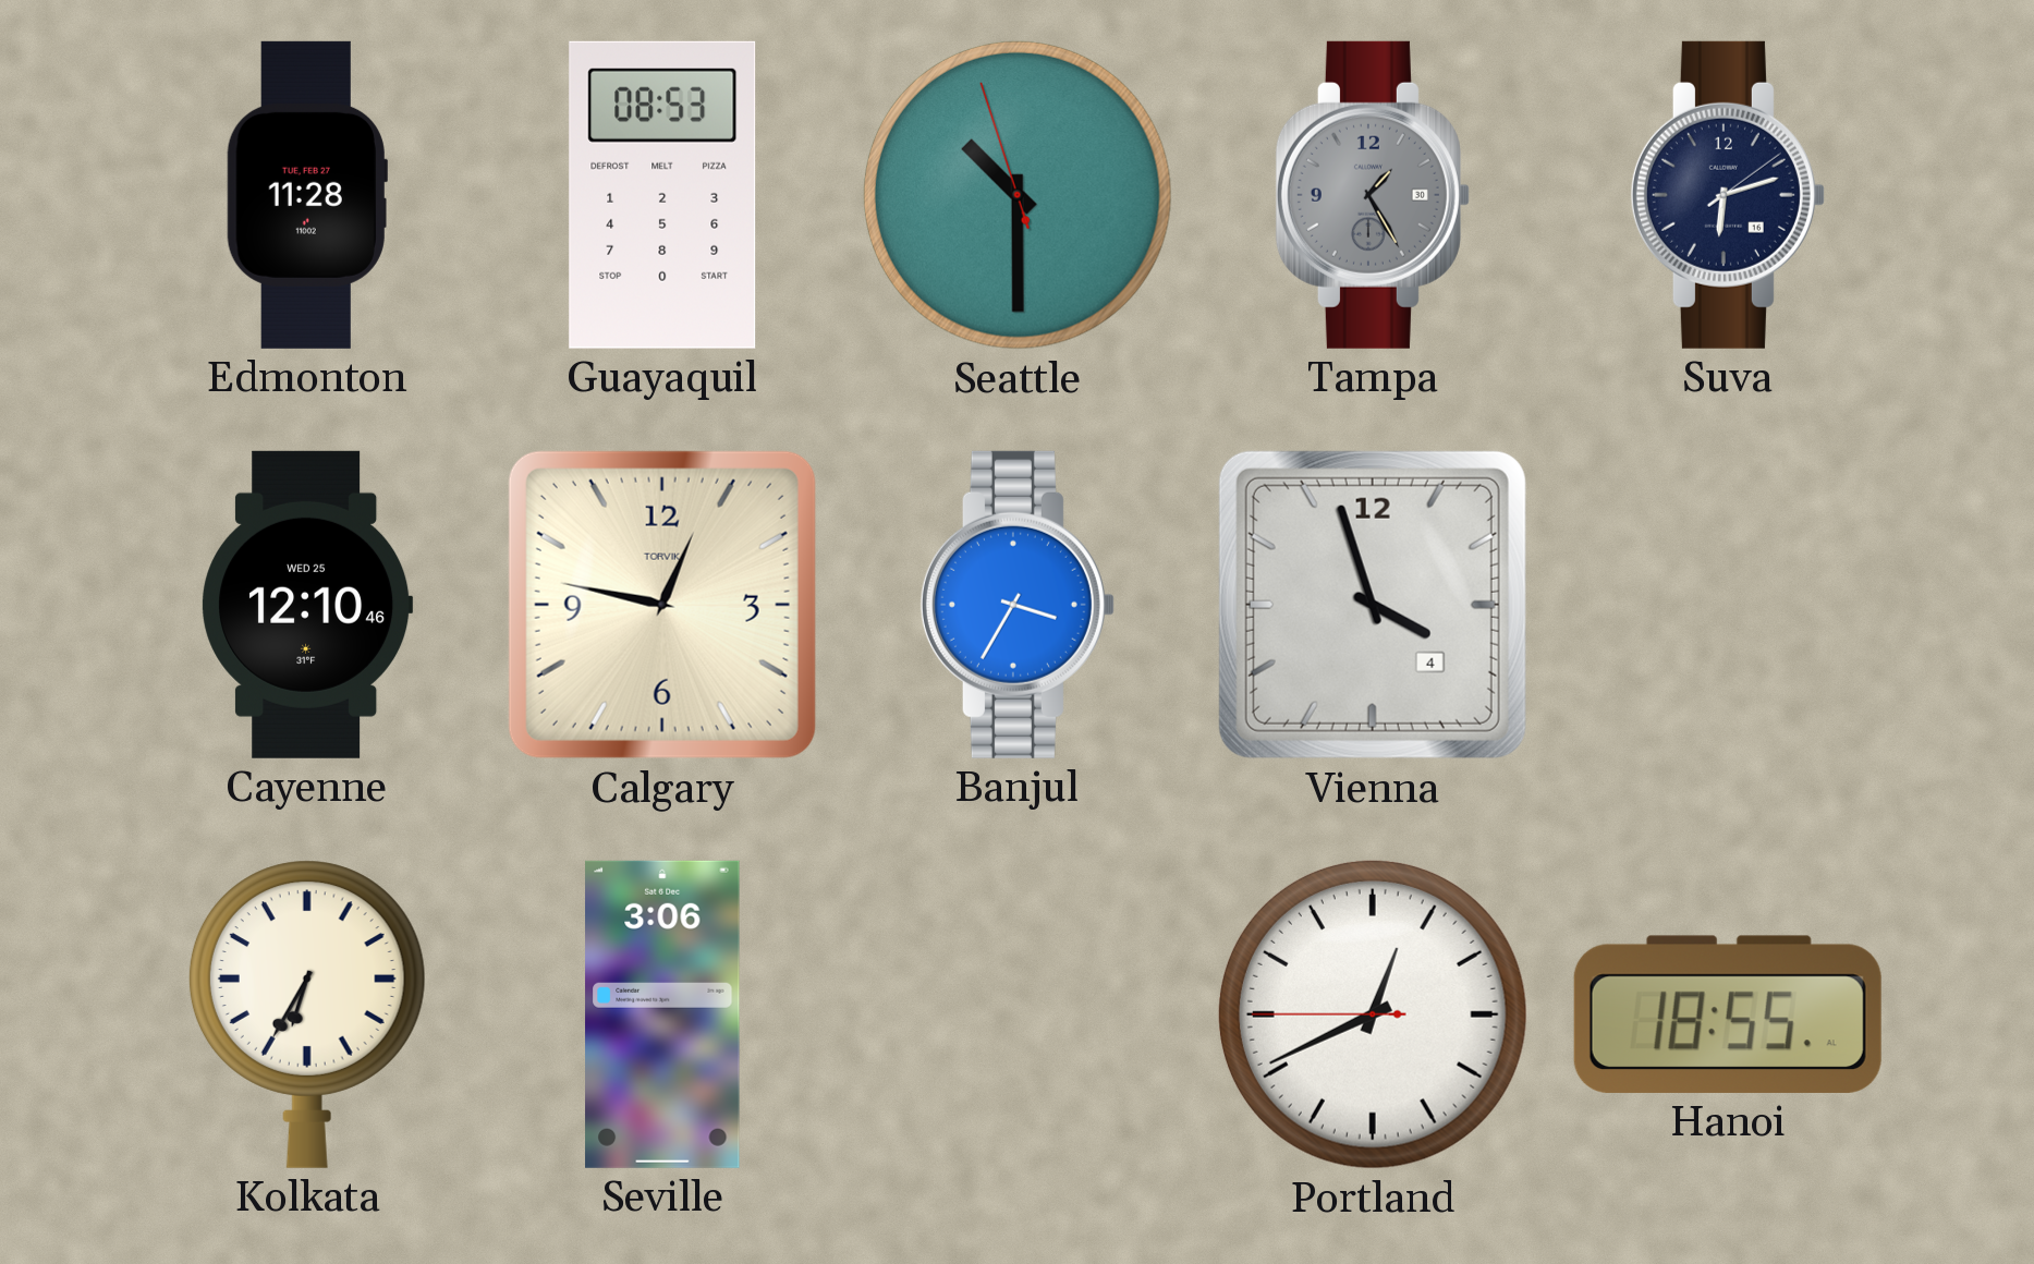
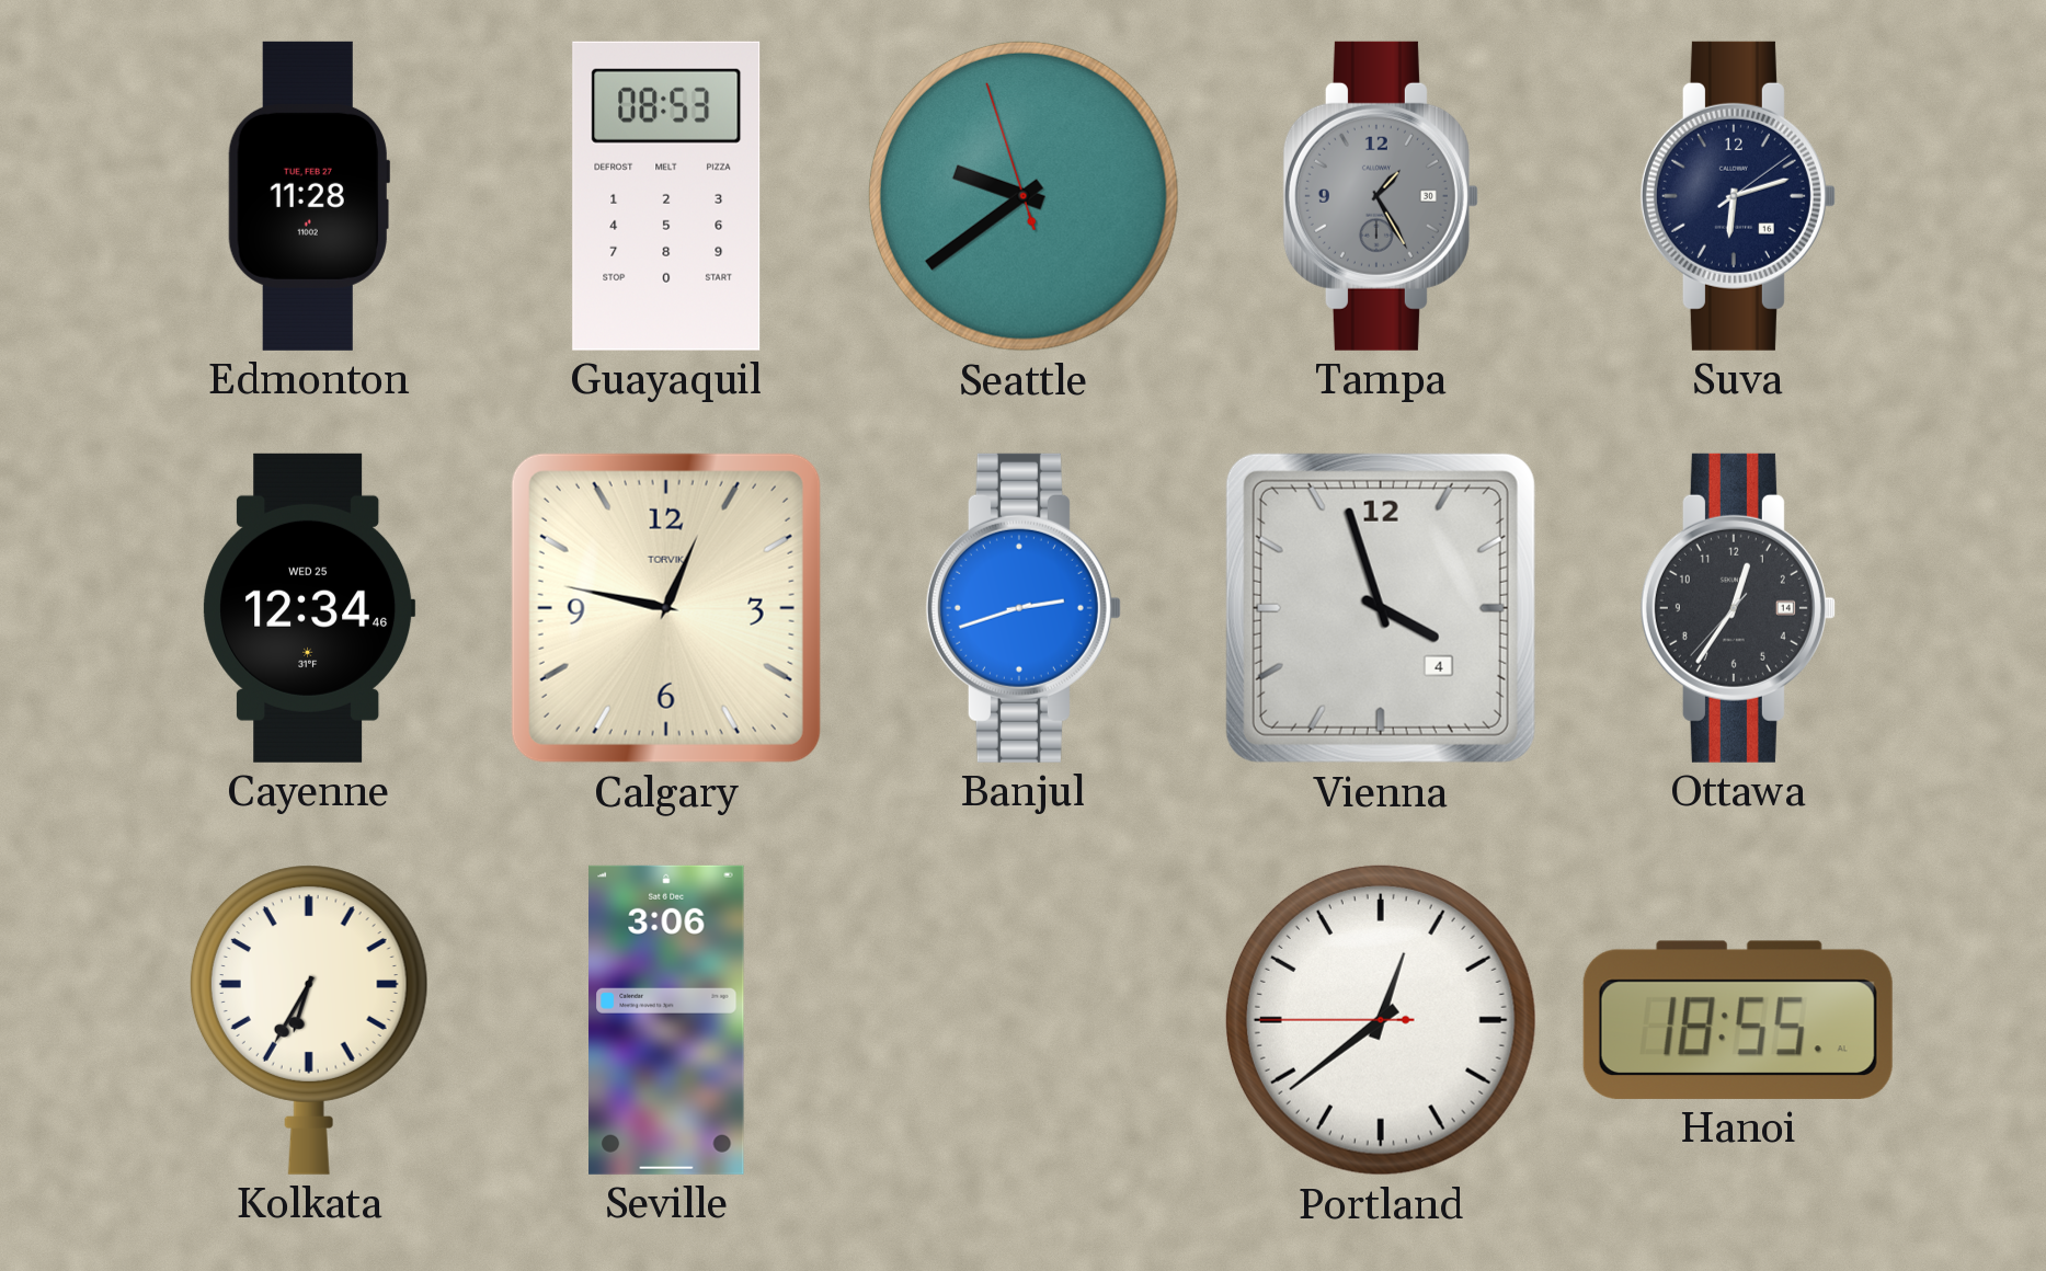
Seattle: 10:29 -> 9:38 (1024, 196)
Cayenne: 12:10 -> 12:34 (309, 608)
Banjul: 3:35 -> 2:42 (1024, 608)
Ottawa: none -> 12:35 (1738, 608)
Portland: 12:40 -> 12:38 (1381, 1020)
